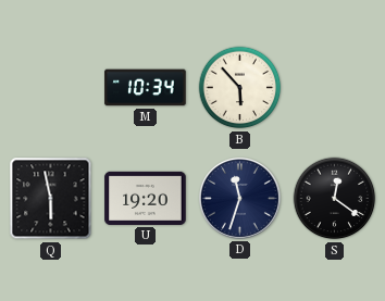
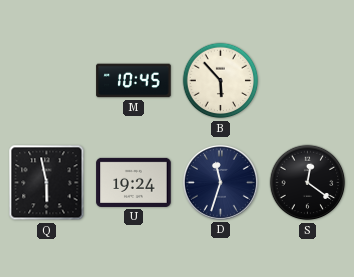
M: 10:34 -> 10:45 (134, 81)
U: 19:20 -> 19:24 (134, 182)
